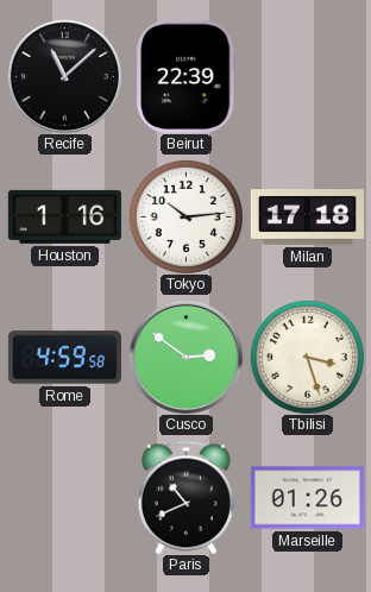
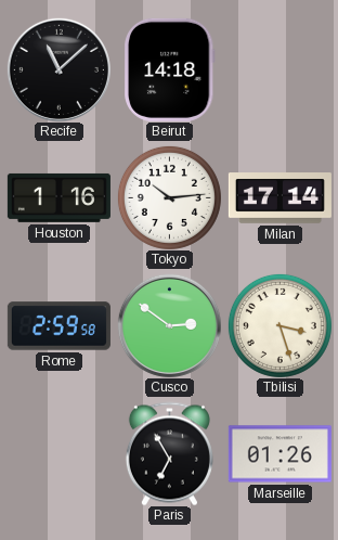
Beirut: 22:39 -> 14:18 (169, 69)
Milan: 17:18 -> 17:14 (279, 198)
Rome: 4:59 -> 2:59 (58, 326)
Paris: 10:41 -> 6:55 (169, 453)
